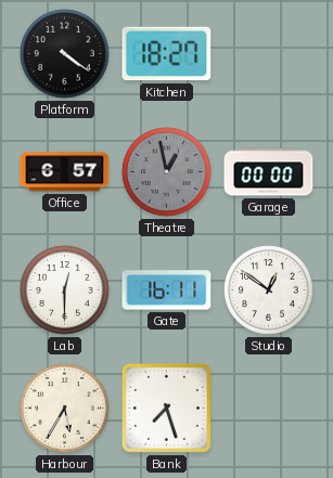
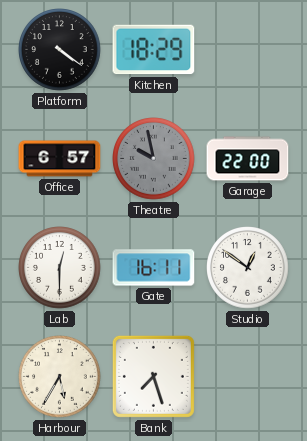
Kitchen: 18:27 -> 18:29 (154, 50)
Theatre: 12:58 -> 9:58 (154, 159)
Garage: 00:00 -> 22:00 (248, 159)
